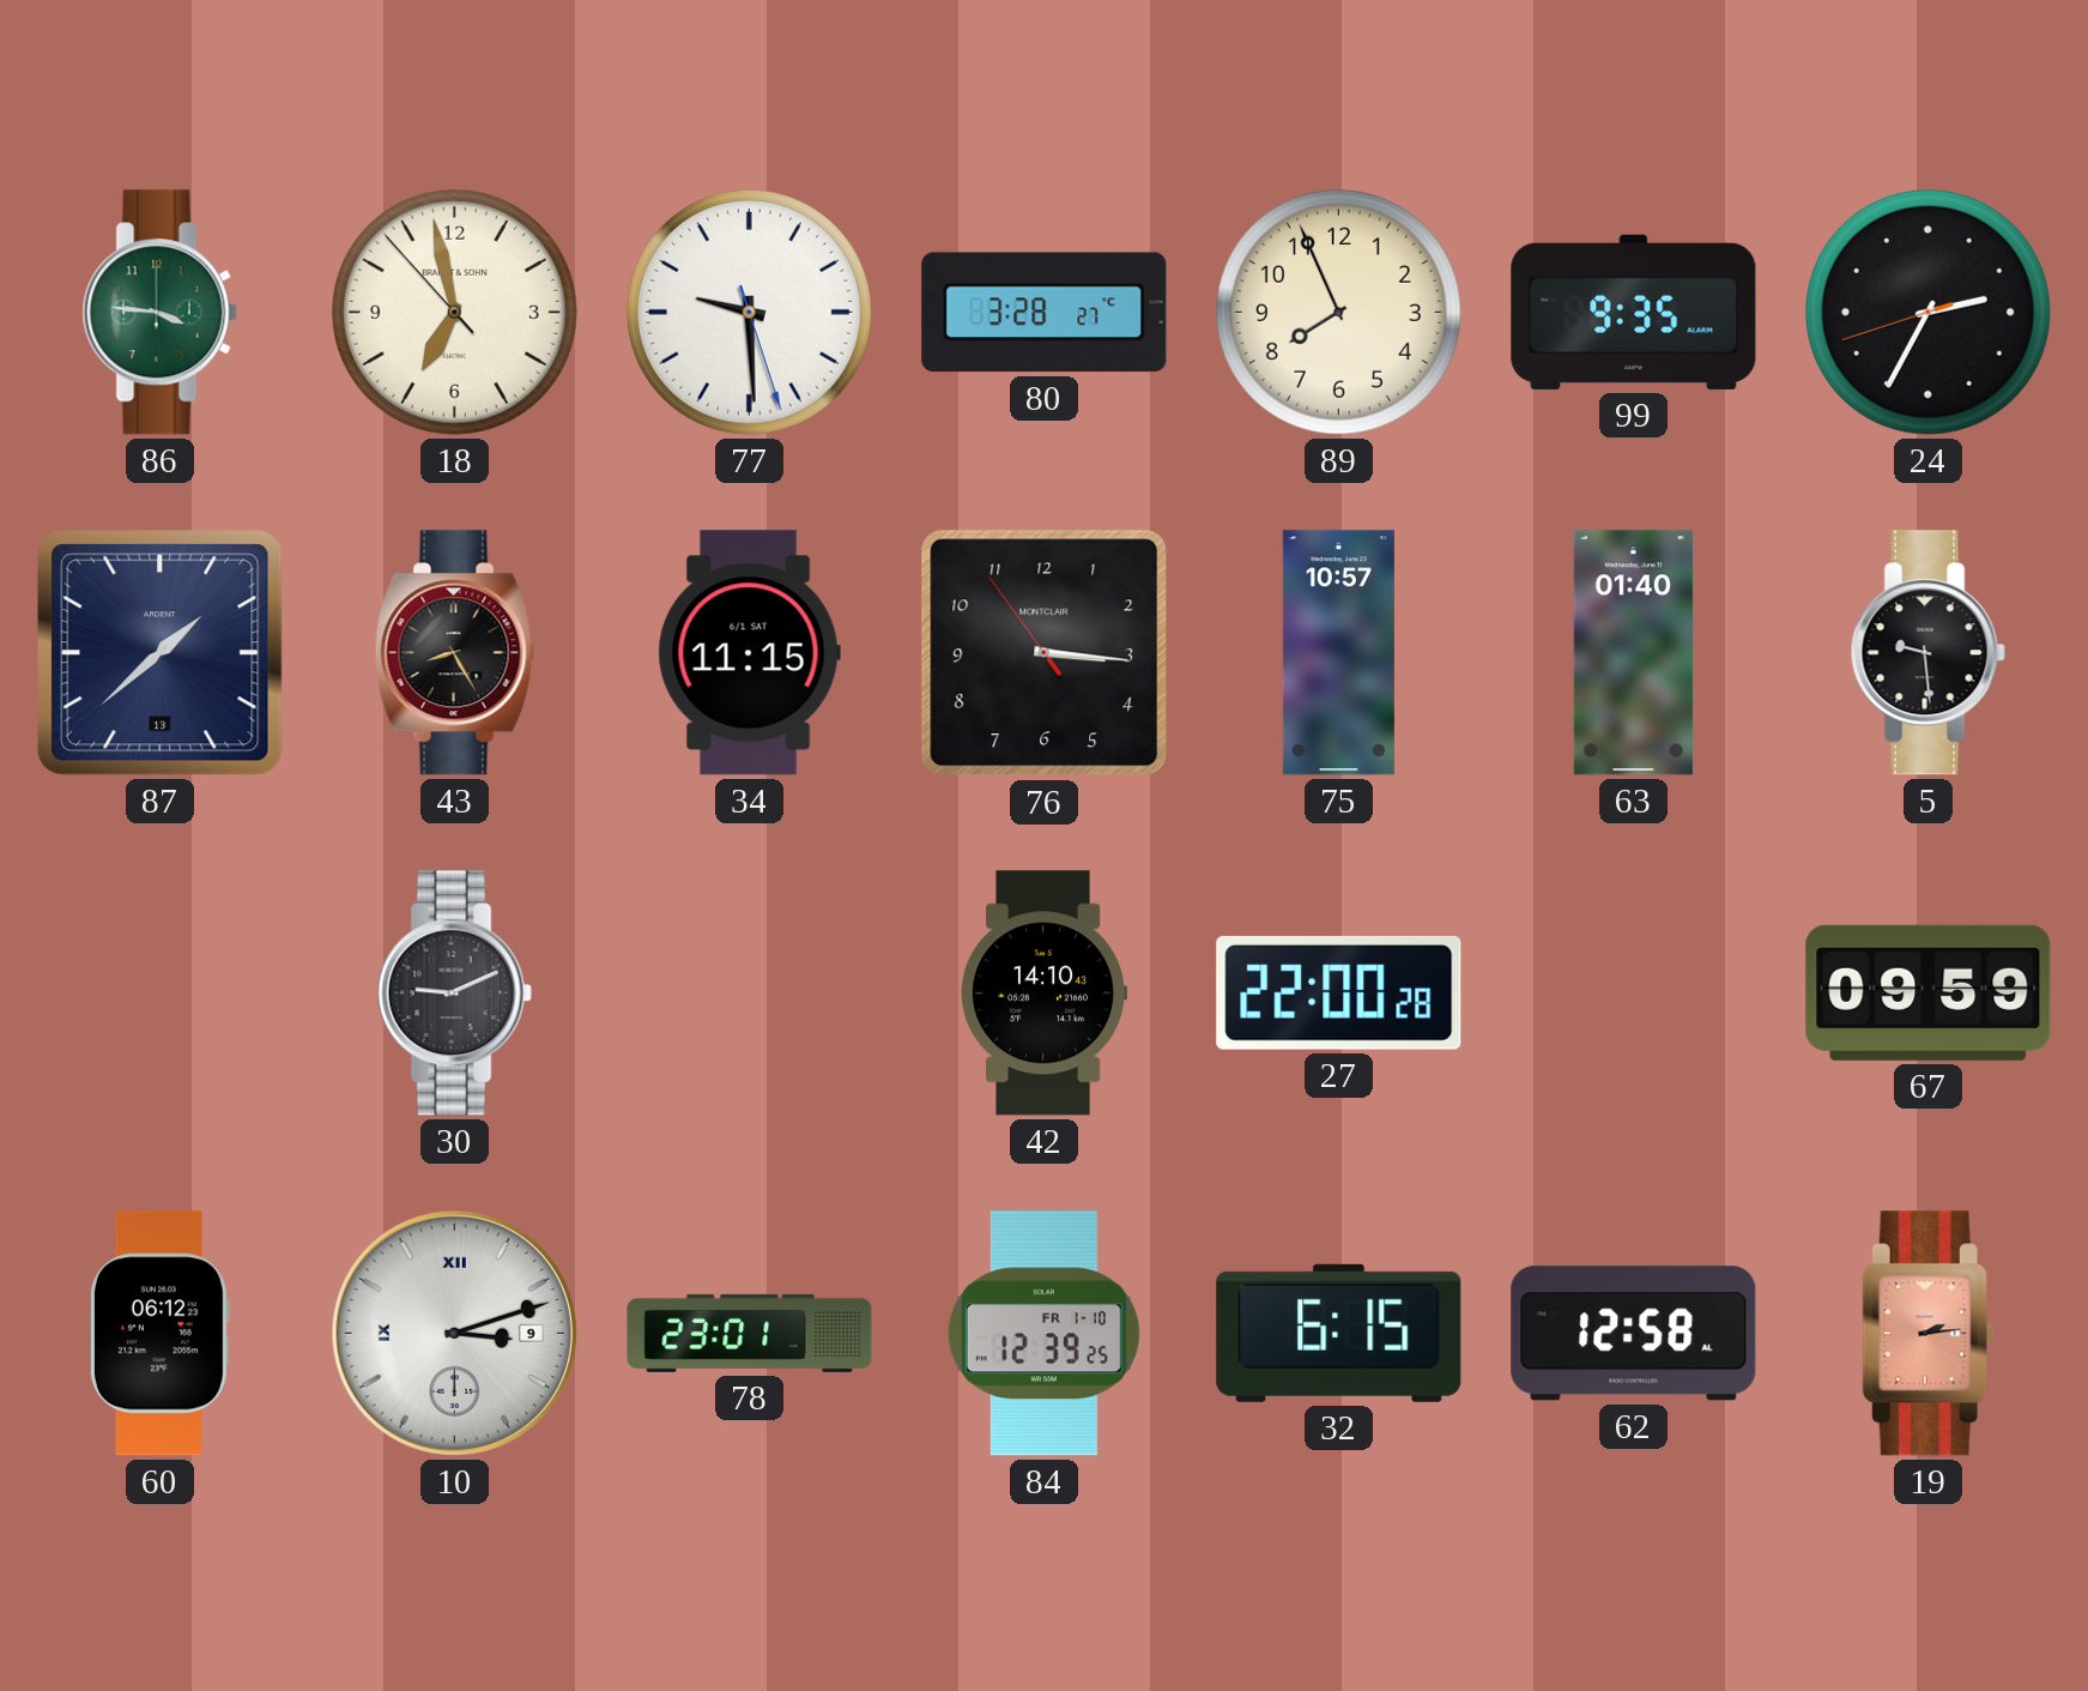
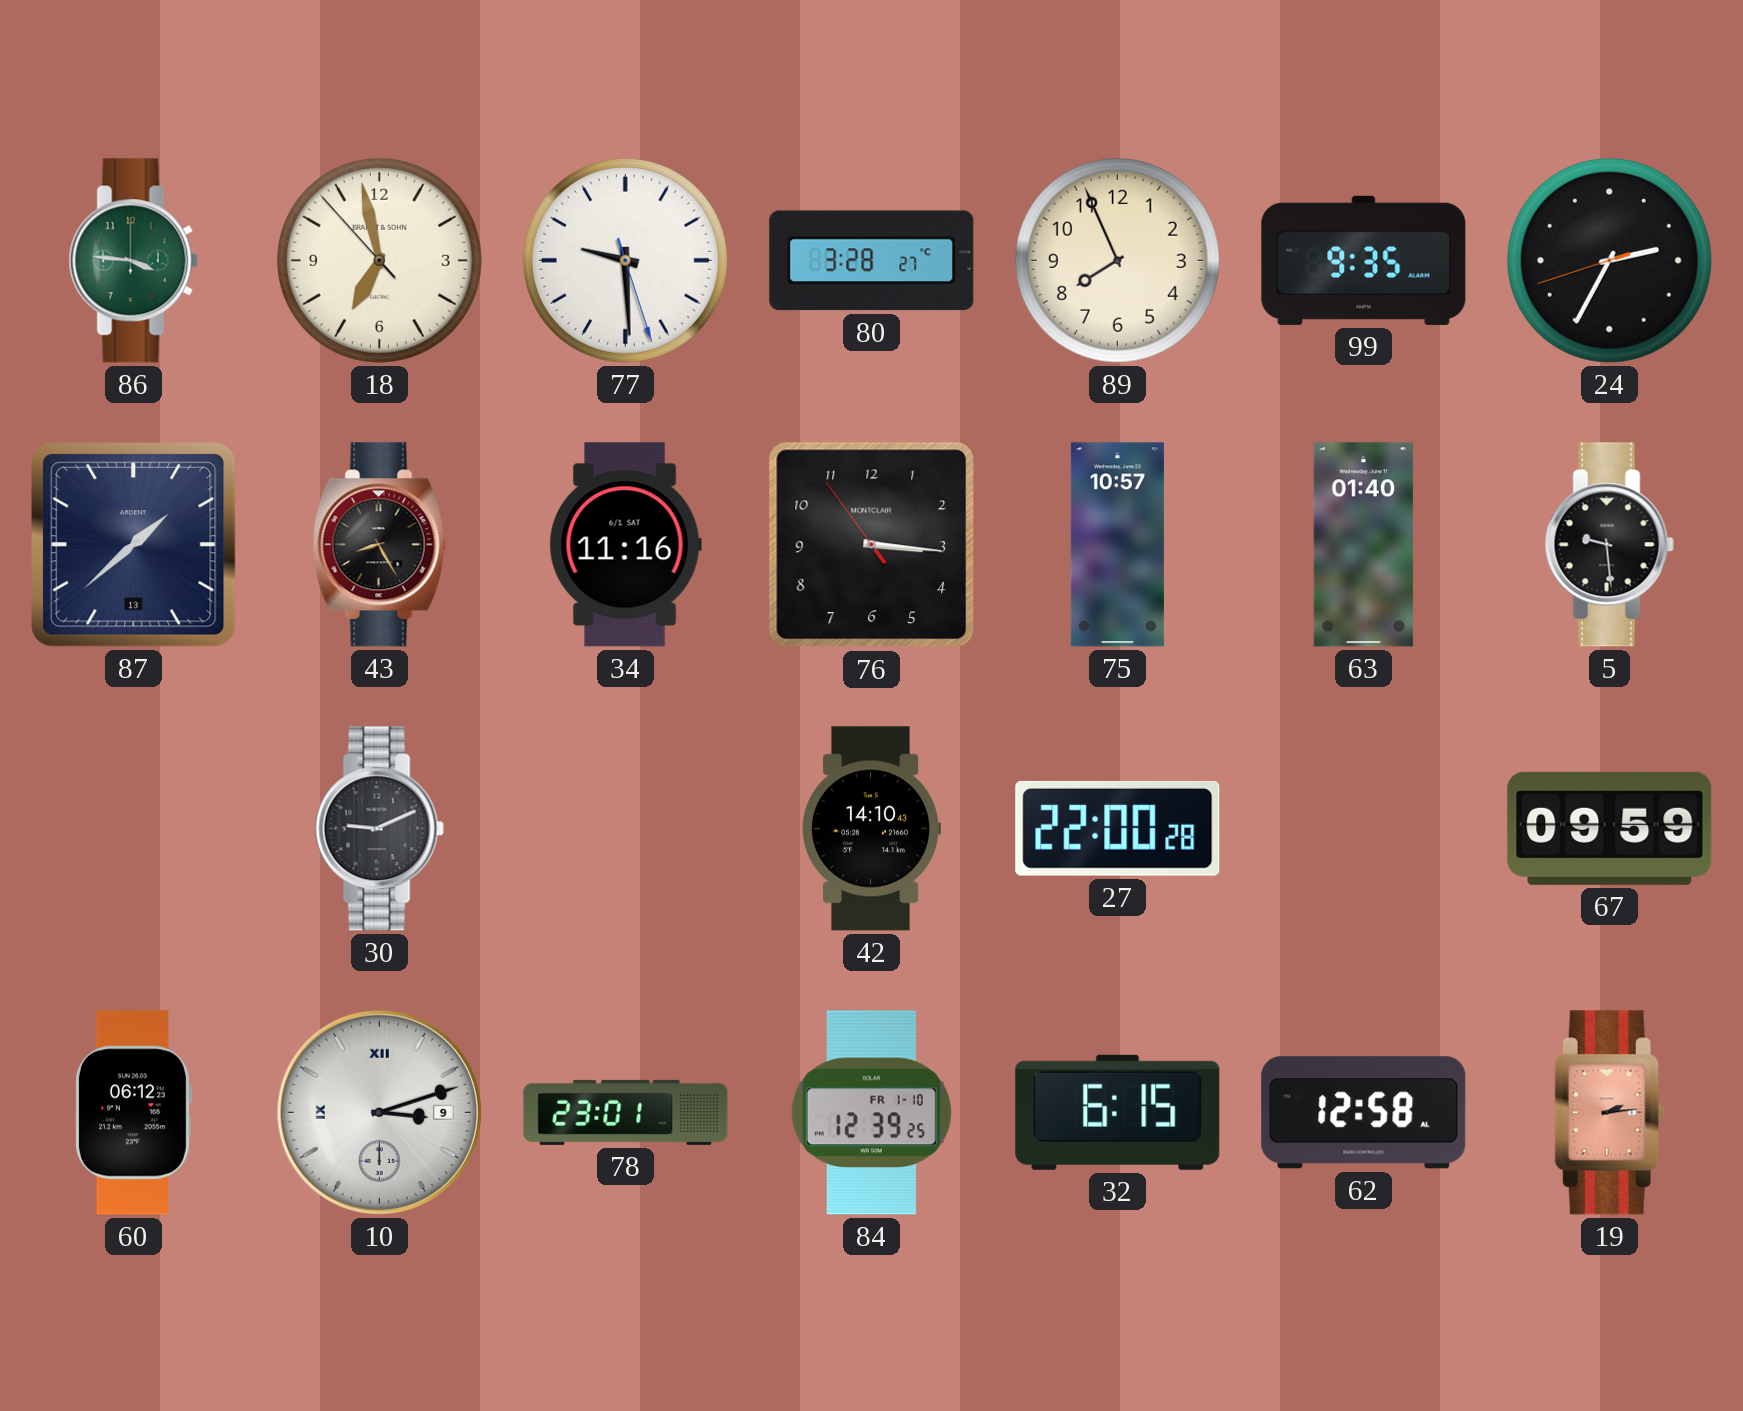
34: 11:15 -> 11:16 (625, 545)
